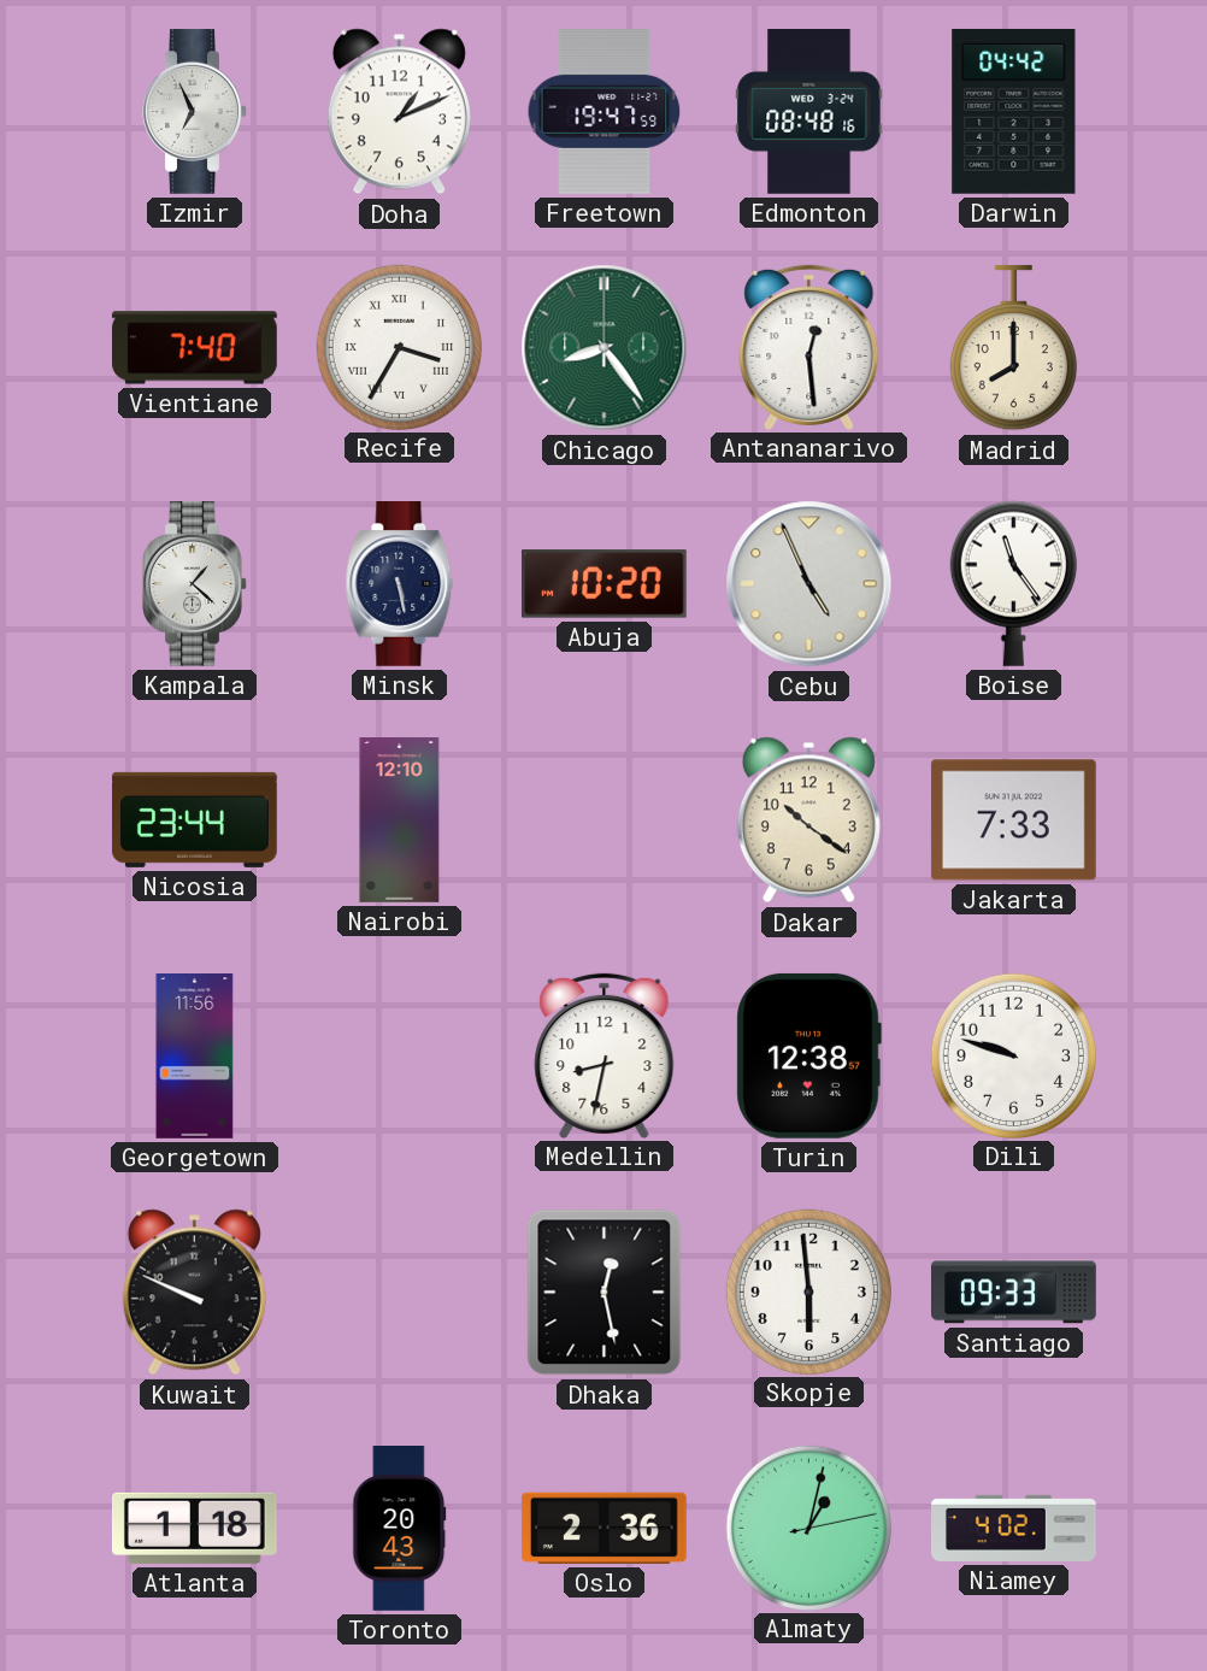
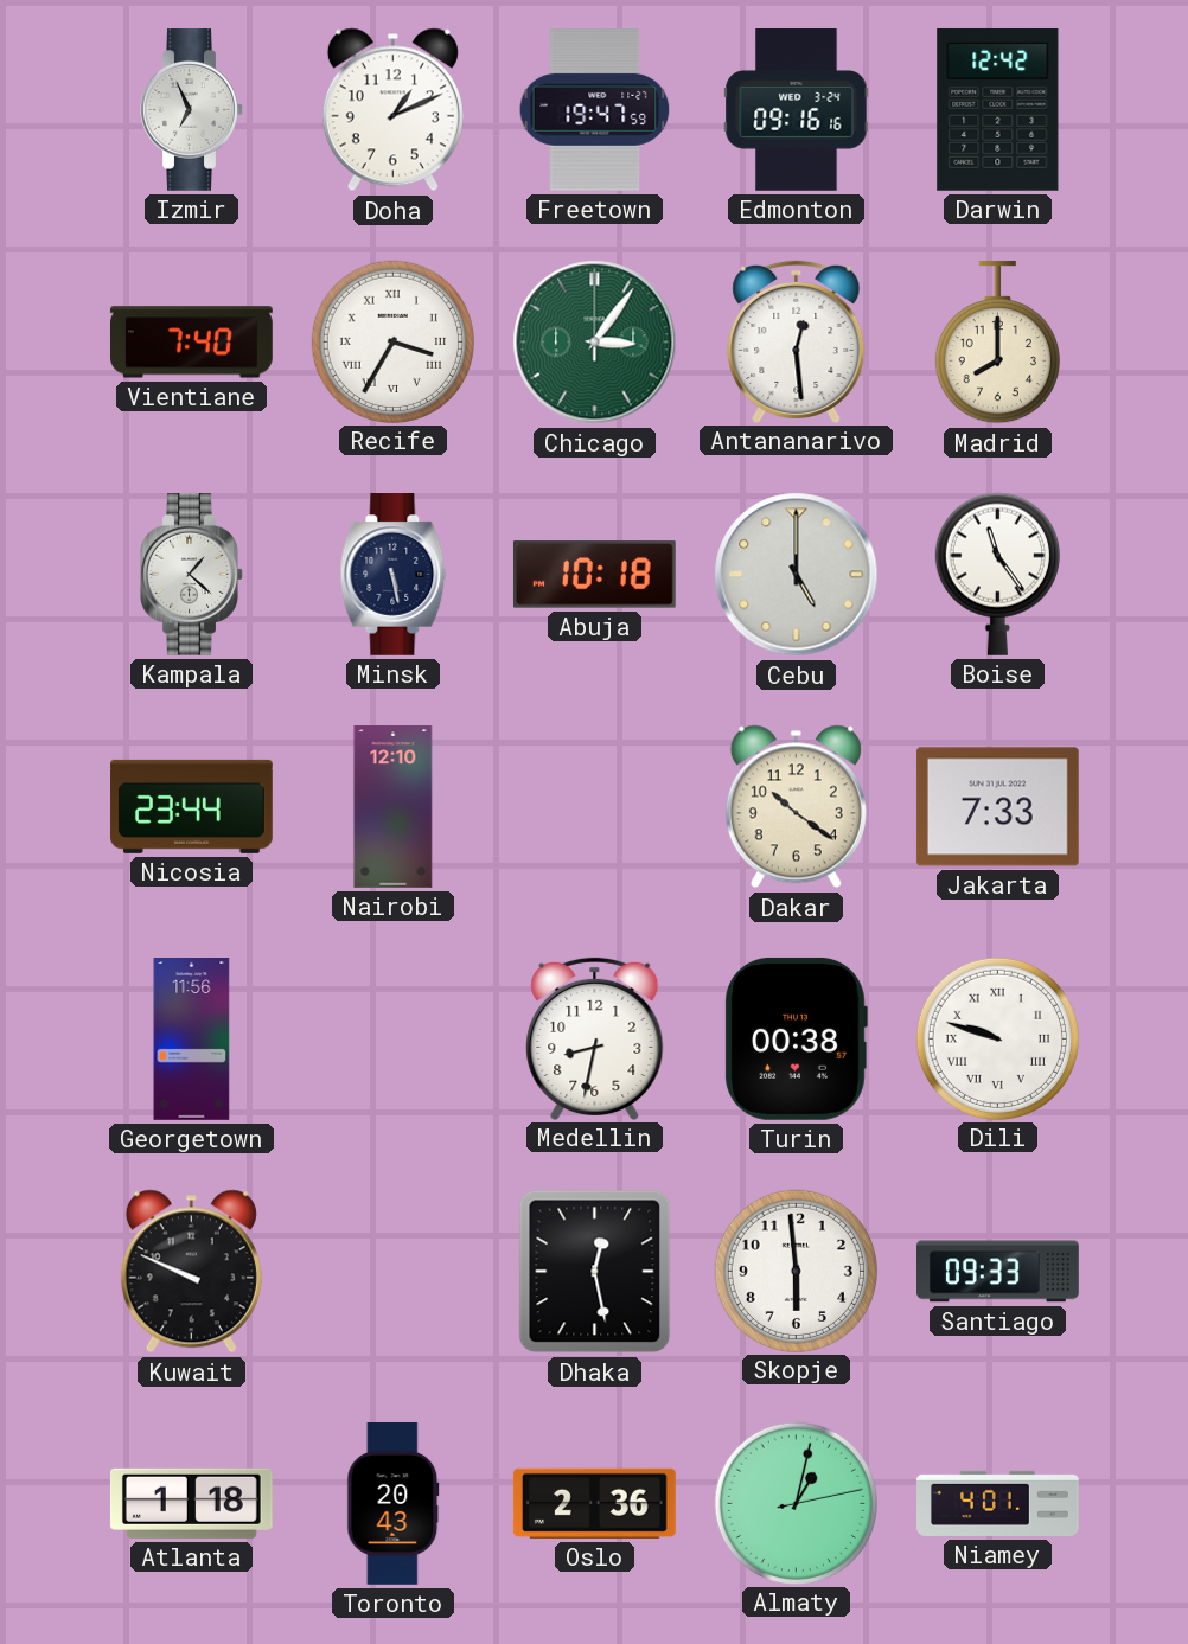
Edmonton: 08:48 -> 09:16 (797, 110)
Darwin: 04:42 -> 12:42 (998, 109)
Chicago: 8:24 -> 3:06 (595, 343)
Abuja: 10:20 -> 10:18 (594, 575)
Cebu: 4:56 -> 5:00 (797, 575)
Turin: 12:38 -> 00:38 (796, 1038)
Dili numerals: Arabic -> Roman (997, 1038)
Niamey: 4:02 -> 4:01 (998, 1503)
